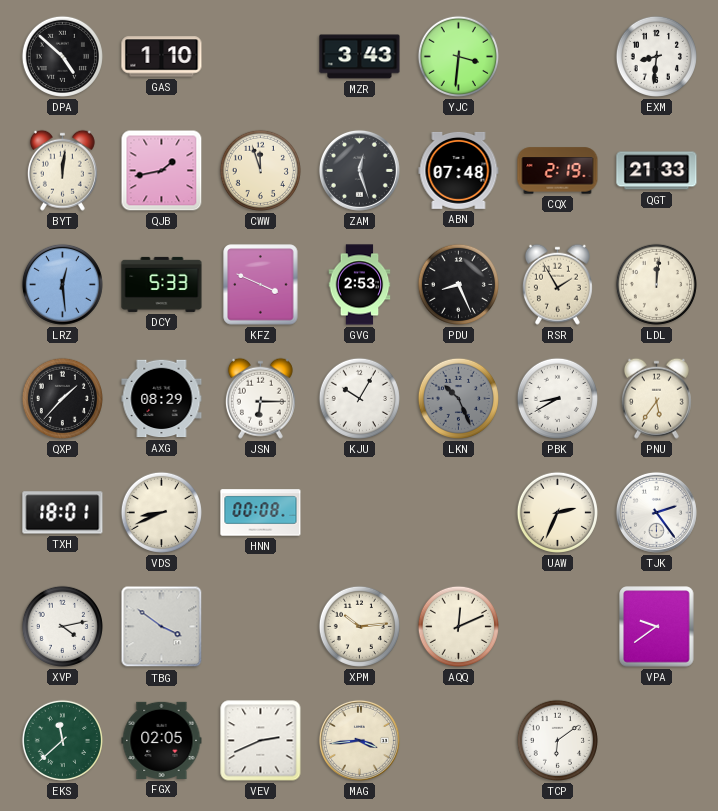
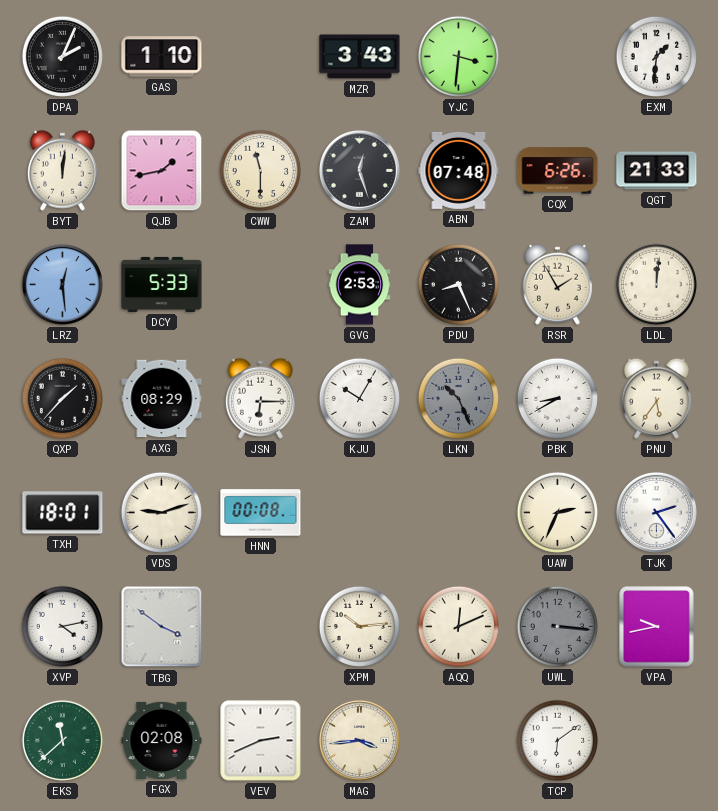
DPA: 4:52 -> 2:04 (62, 56)
EXM: 8:31 -> 1:31 (656, 56)
CWW: 11:57 -> 11:30 (260, 170)
CQX: 2:19 -> 6:26 (558, 171)
KFZ: 3:49 -> none (261, 285)
VDS: 8:41 -> 9:12 (161, 512)
UWL: none -> 3:16 (557, 626)
VPA: 9:39 -> 9:43 (657, 627)
FGX: 02:05 -> 02:08 (162, 740)
